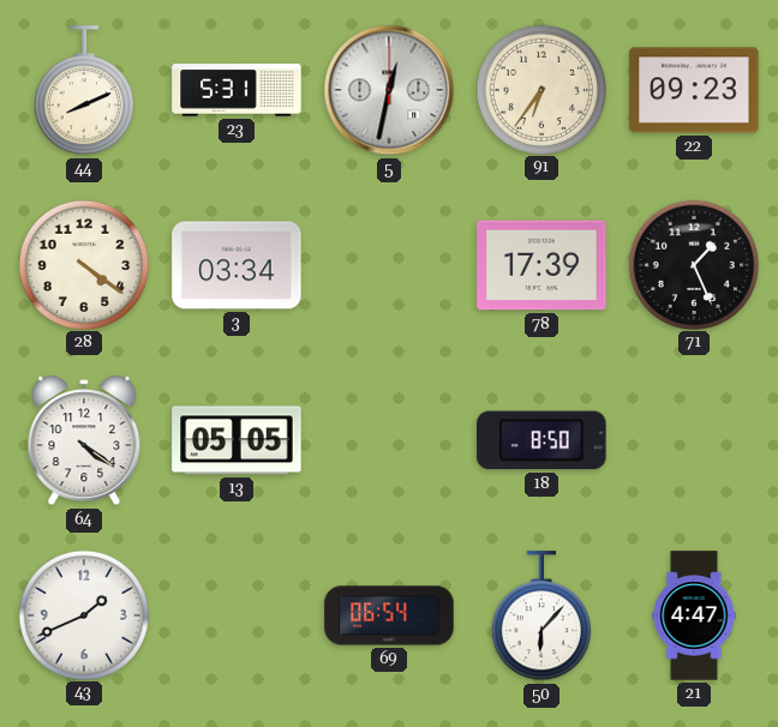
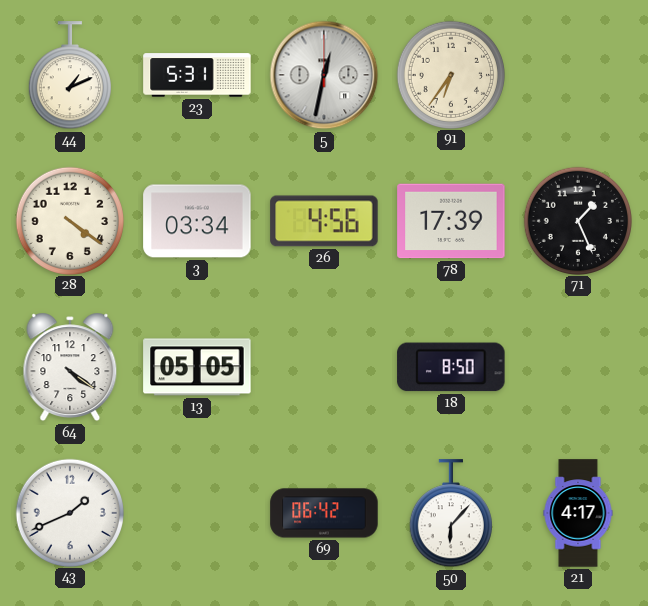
44: 8:11 -> 1:11 (70, 76)
22: 09:23 -> none (694, 90)
26: none -> 4:56 (324, 221)
69: 06:54 -> 06:42 (324, 513)
21: 4:47 -> 4:17 (578, 513)
